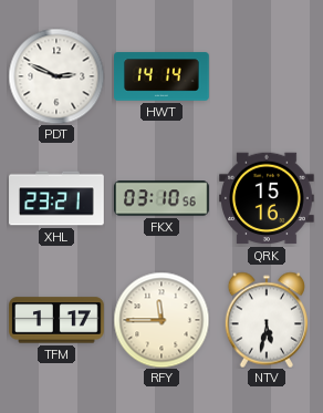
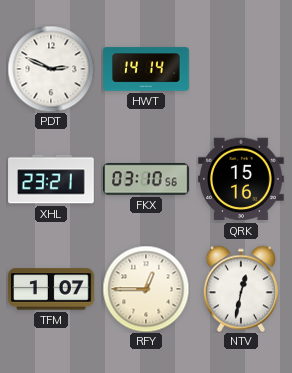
TFM: 1:17 -> 1:07 (51, 289)
RFY: 11:45 -> 12:45 (146, 289)
NTV: 5:32 -> 12:32 (240, 289)
